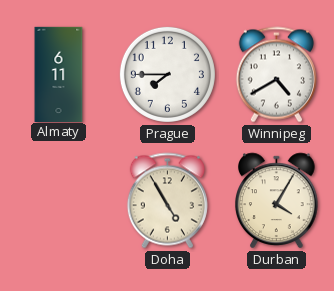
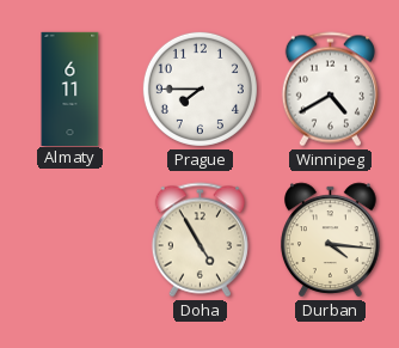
Durban: 4:05 -> 4:16 (331, 240)
